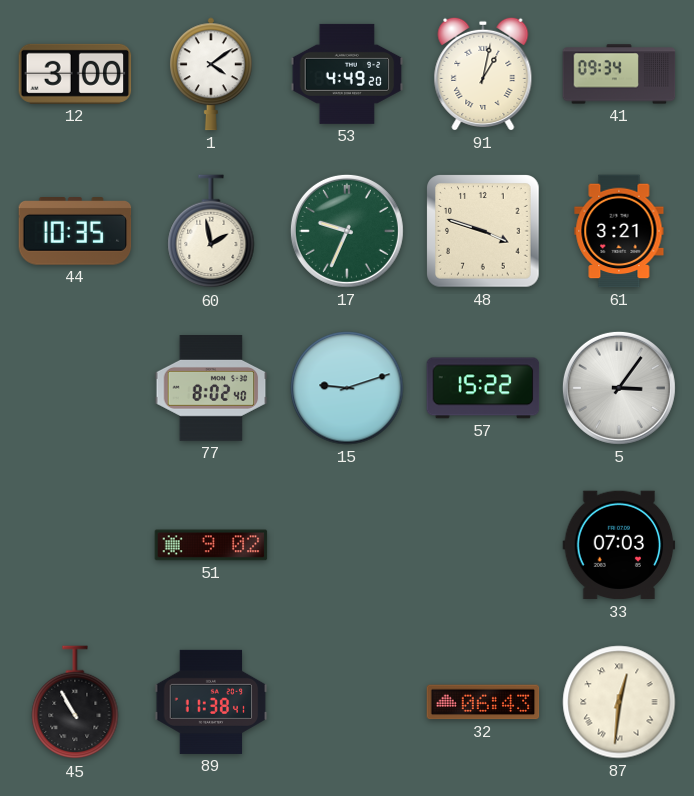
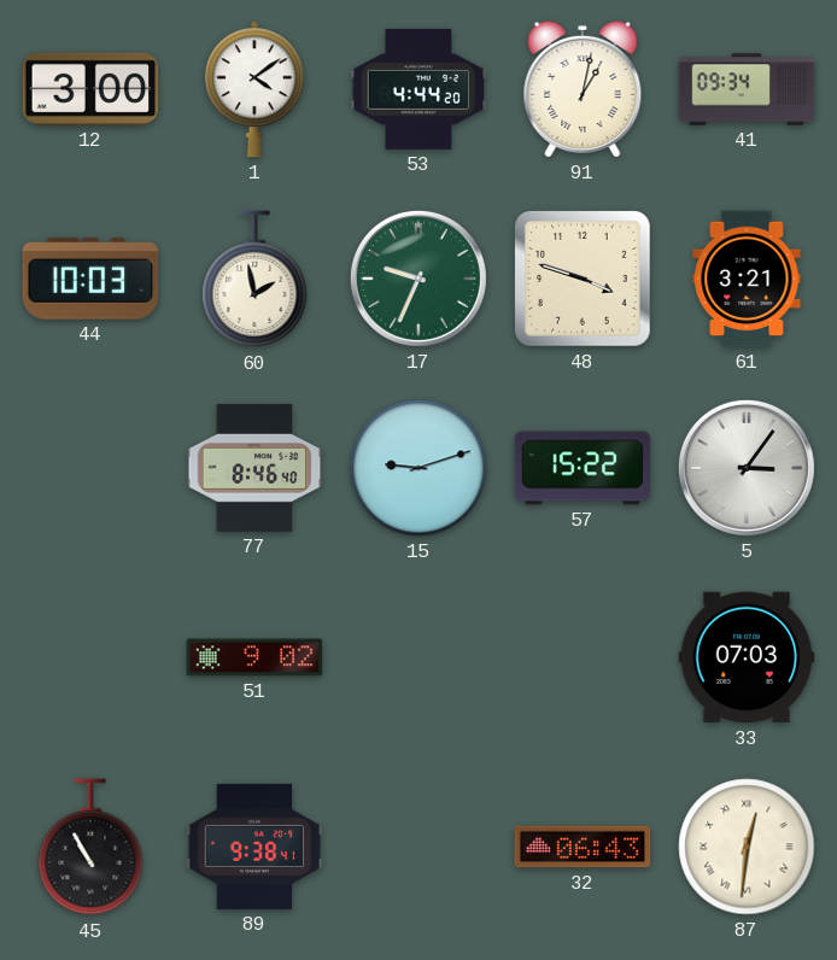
53: 4:49 -> 4:44 (418, 89)
44: 10:35 -> 10:03 (90, 279)
77: 8:02 -> 8:46 (254, 469)
89: 11:38 -> 9:38 (254, 847)
